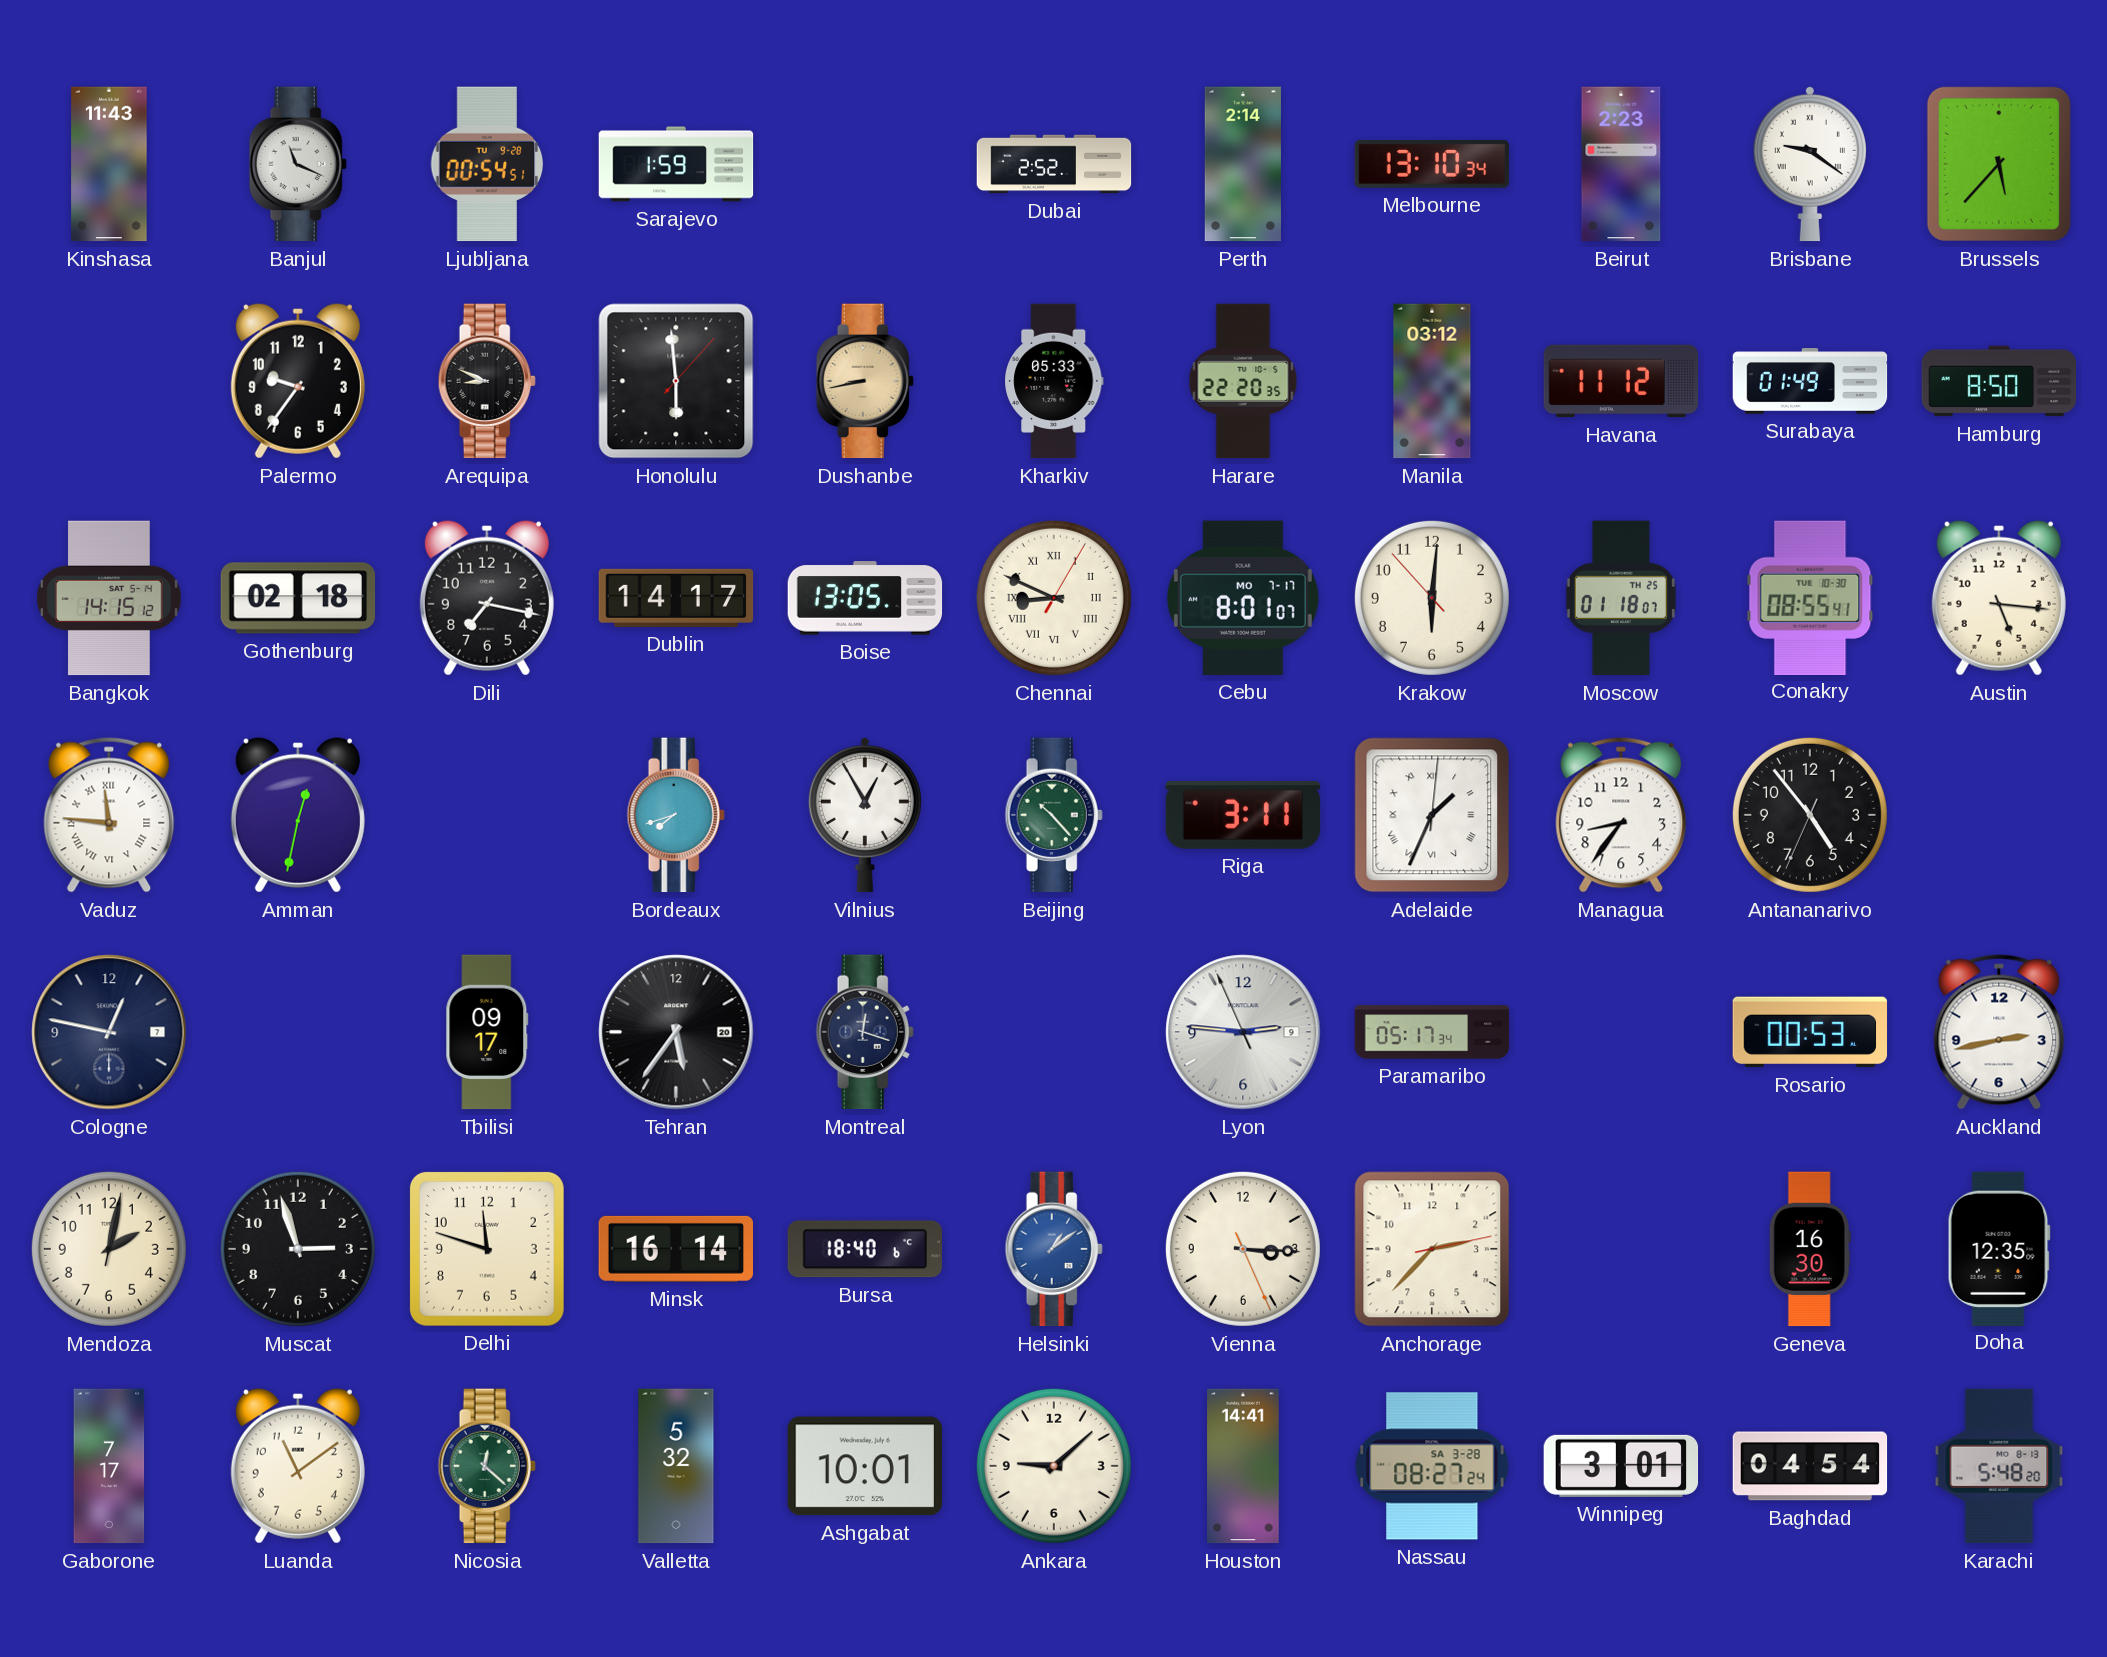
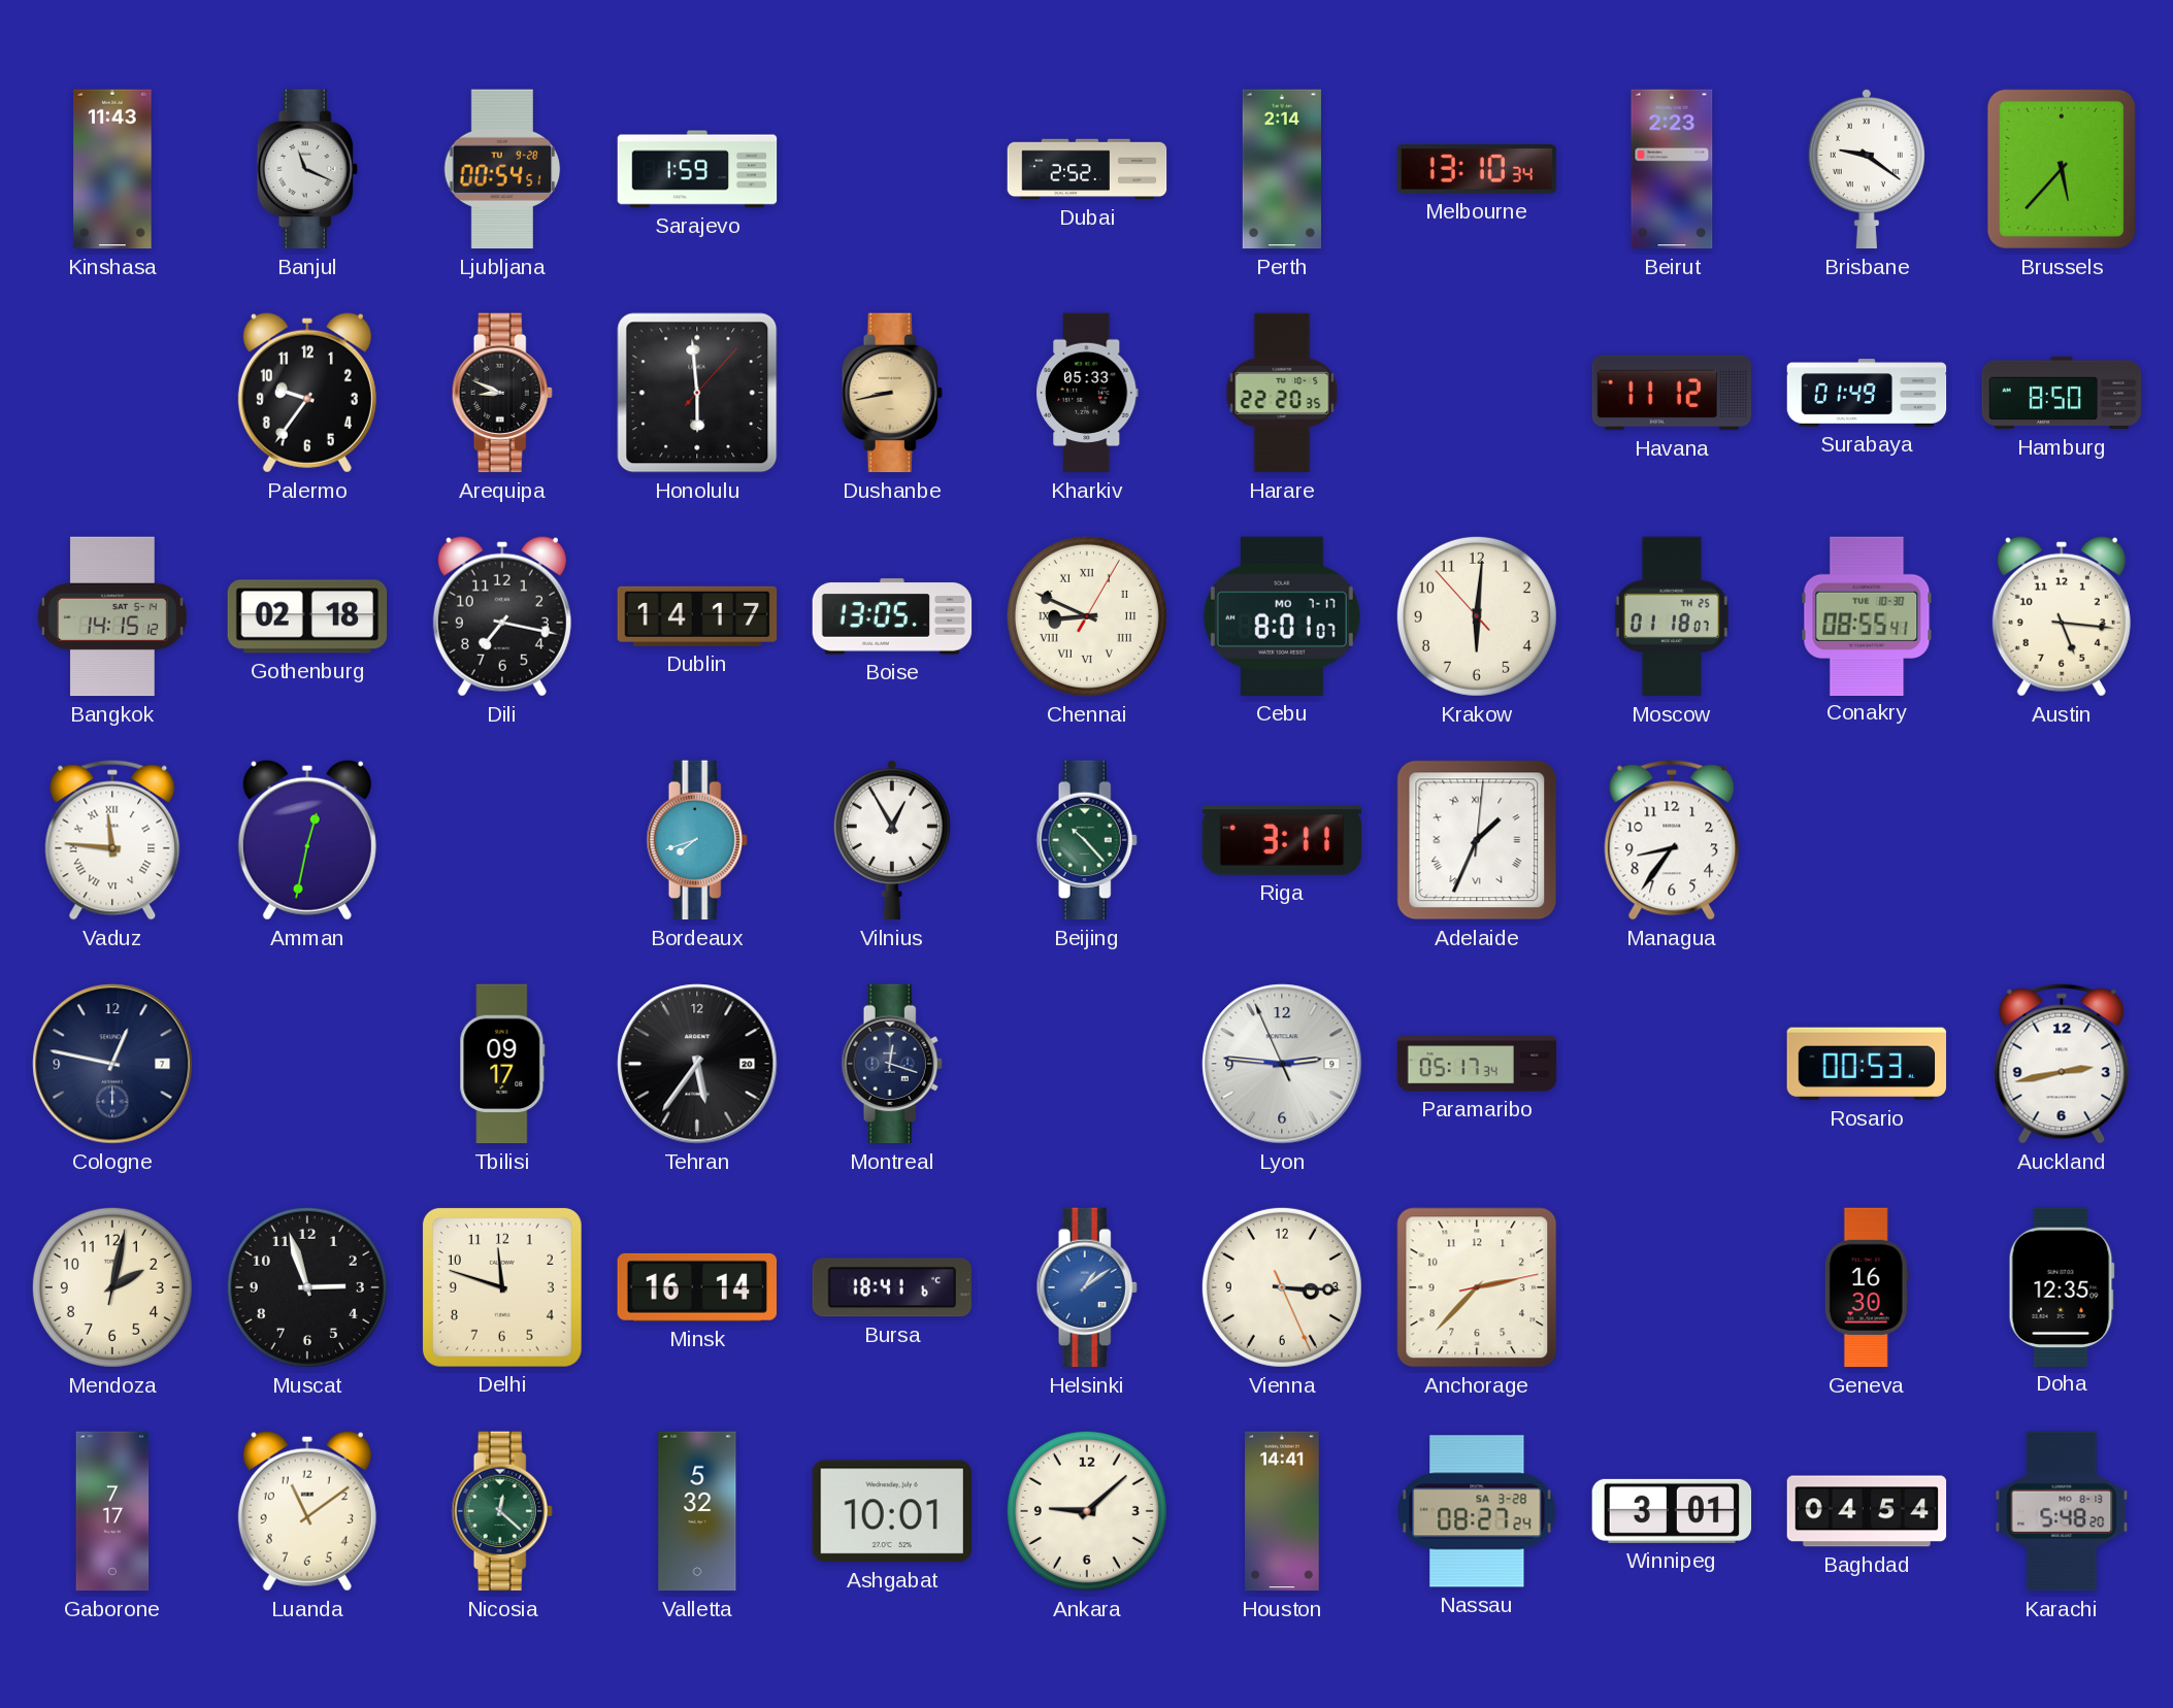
Manila: 03:12 -> none (1432, 381)
Antananarivo: 4:53 -> none (1810, 815)
Bursa: 18:40 -> 18:41 (891, 1287)
